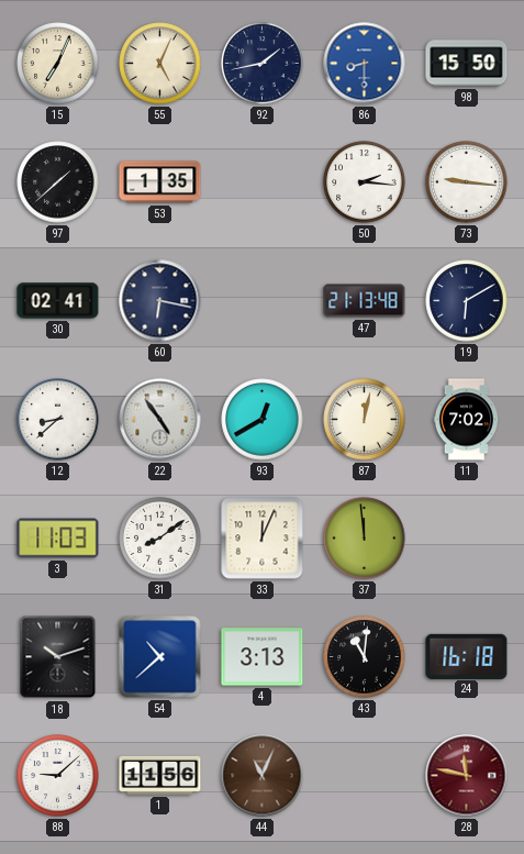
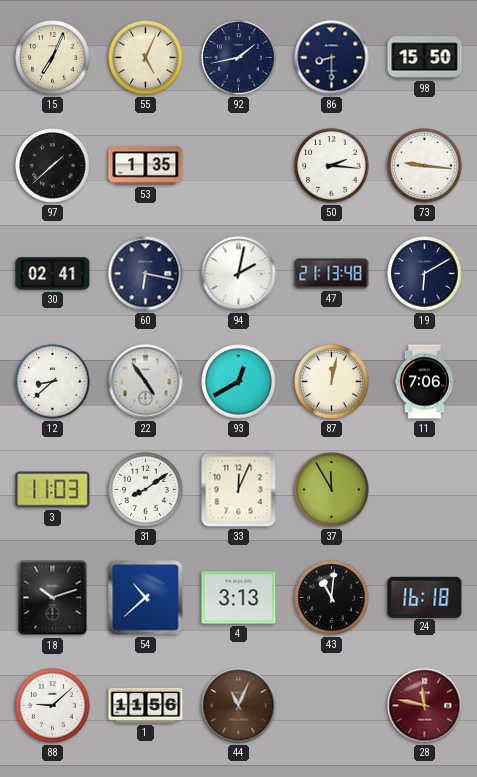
86 dial: blue -> navy (332, 58)
94: none -> 2:02 (239, 274)
11: 7:02 -> 7:06 (424, 382)
37: 11:59 -> 11:55 (332, 490)
